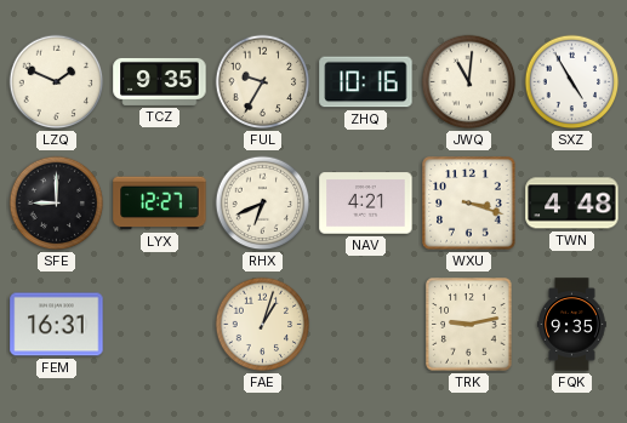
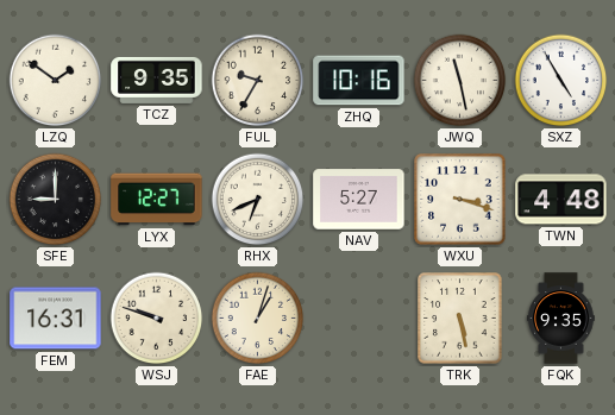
LZQ: 1:49 -> 1:51 (56, 81)
JWQ: 11:01 -> 11:28 (460, 81)
NAV: 4:21 -> 5:27 (359, 200)
WSJ: none -> 9:48 (157, 319)
TRK: 9:13 -> 5:28 (460, 319)
